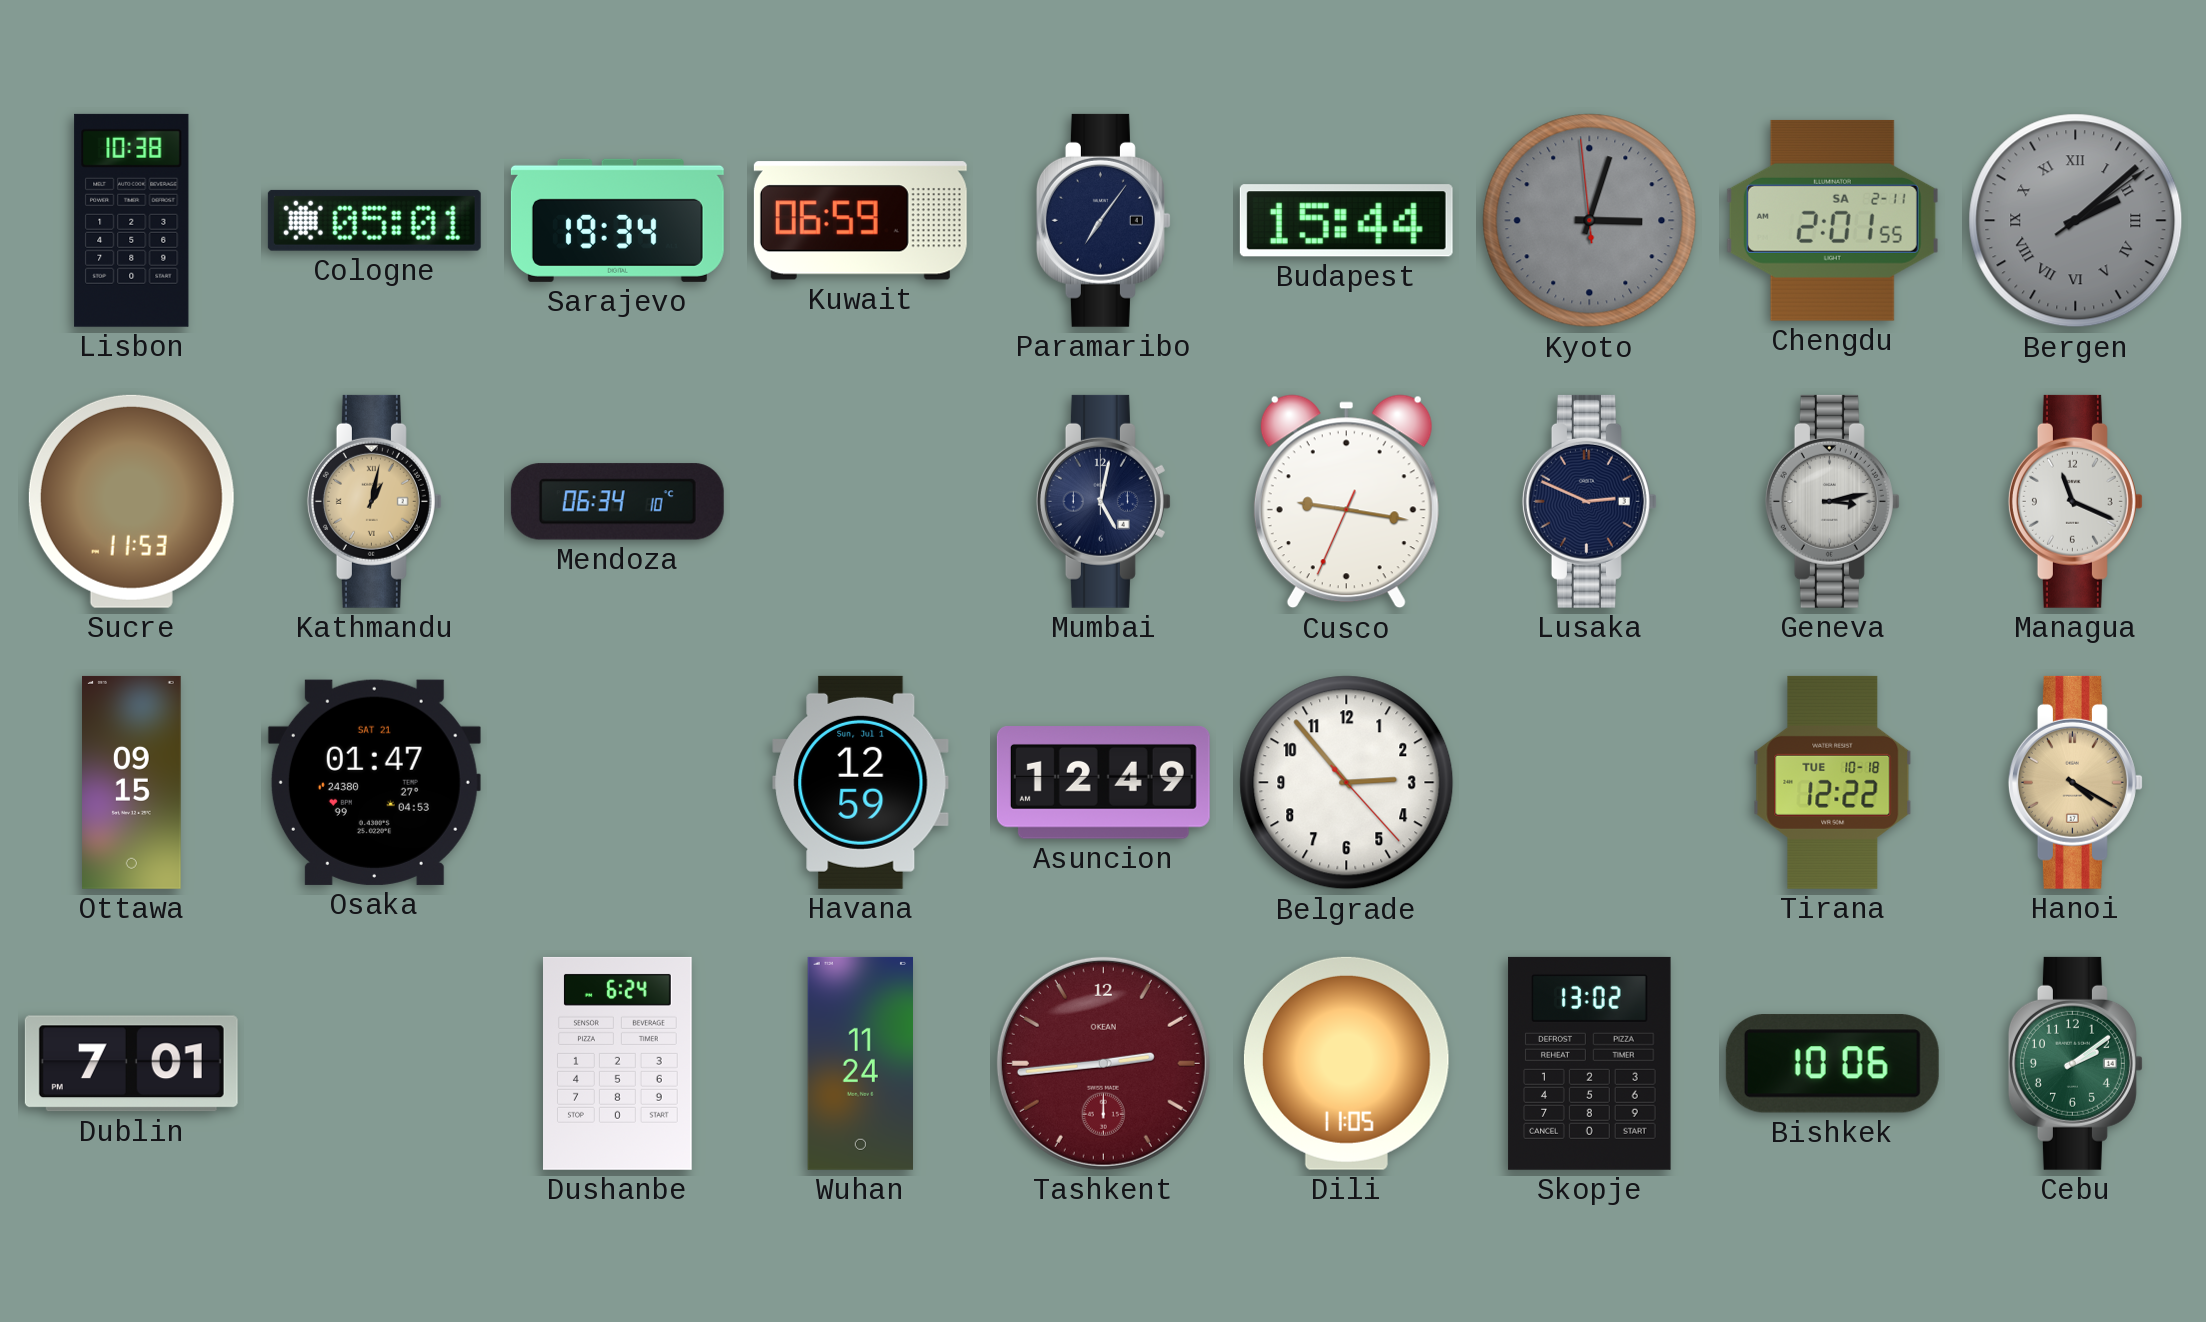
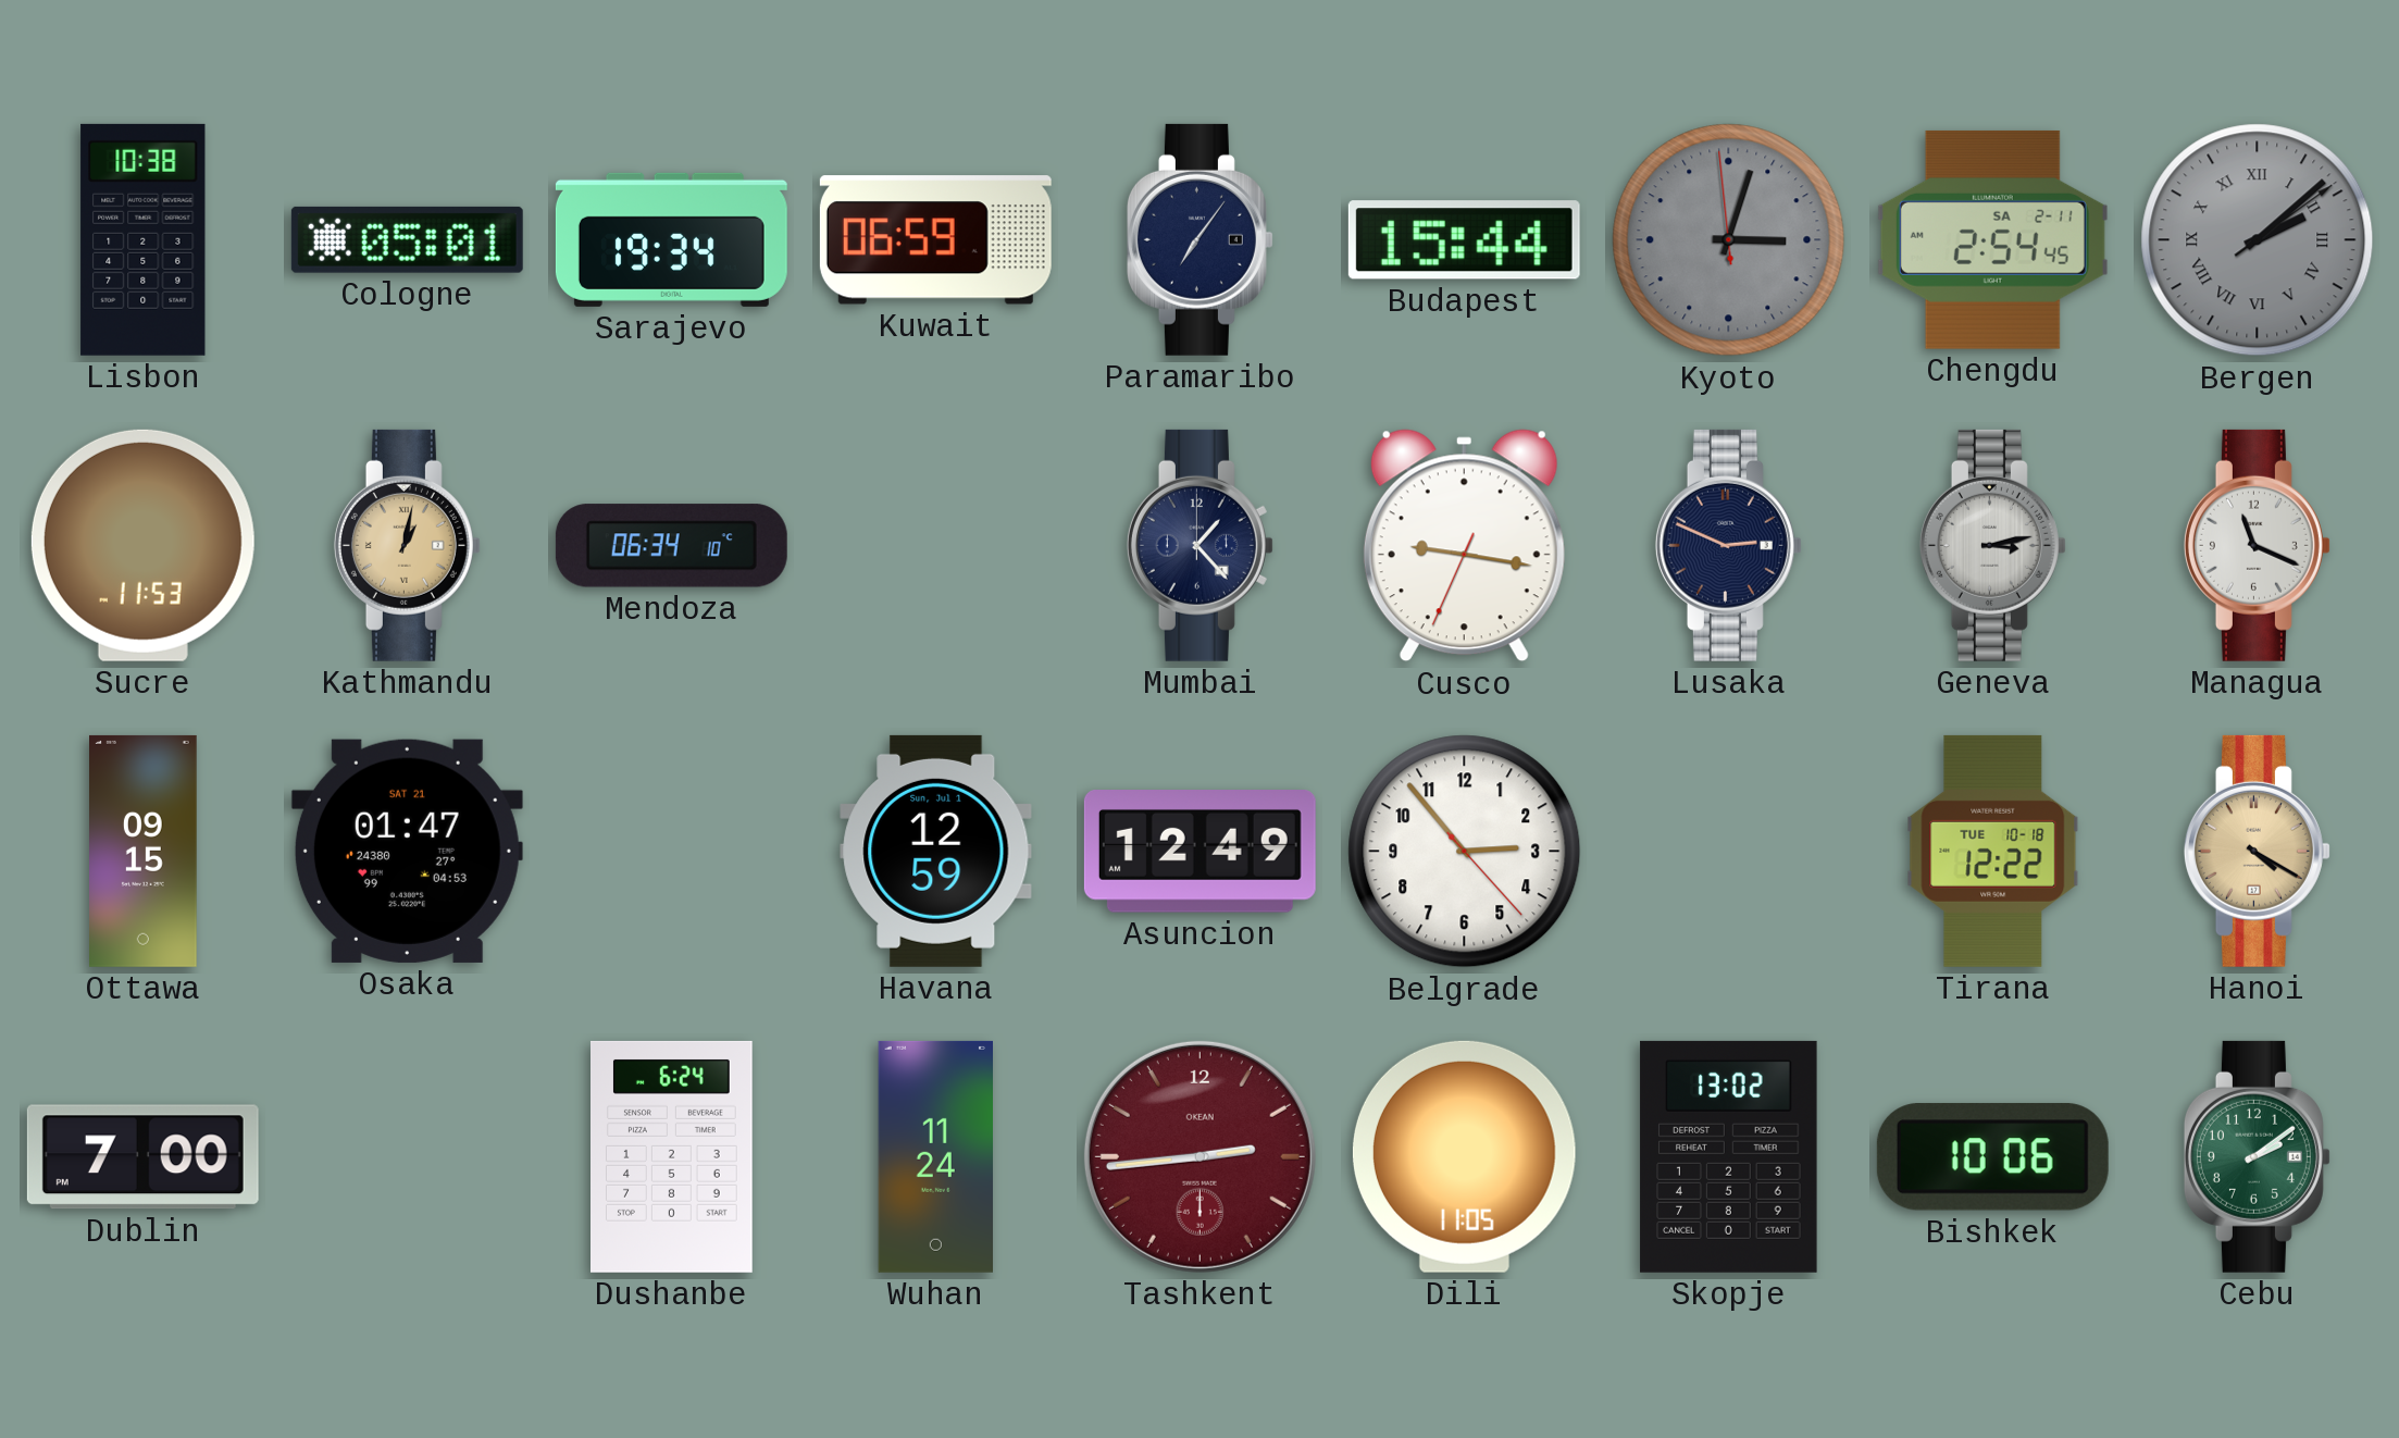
Chengdu: 2:01 -> 2:54 (1992, 239)
Mumbai: 5:02 -> 1:23 (1199, 545)
Dublin: 7:01 -> 7:00 (142, 1157)
